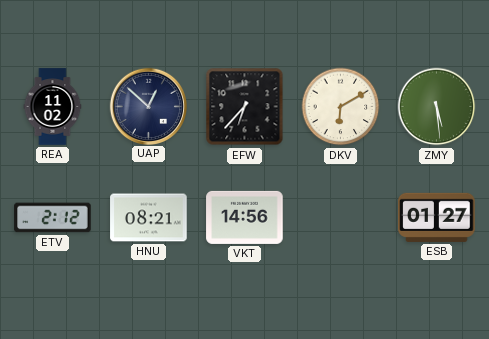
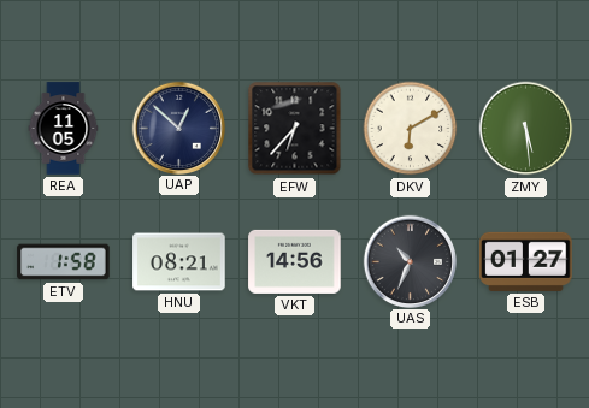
REA: 11:02 -> 11:05 (64, 129)
ETV: 2:12 -> 1:58 (64, 262)
UAS: none -> 10:34 (410, 261)
